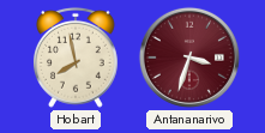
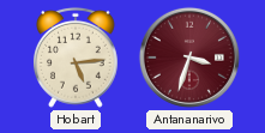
Hobart: 7:58 -> 5:14 (76, 58)
